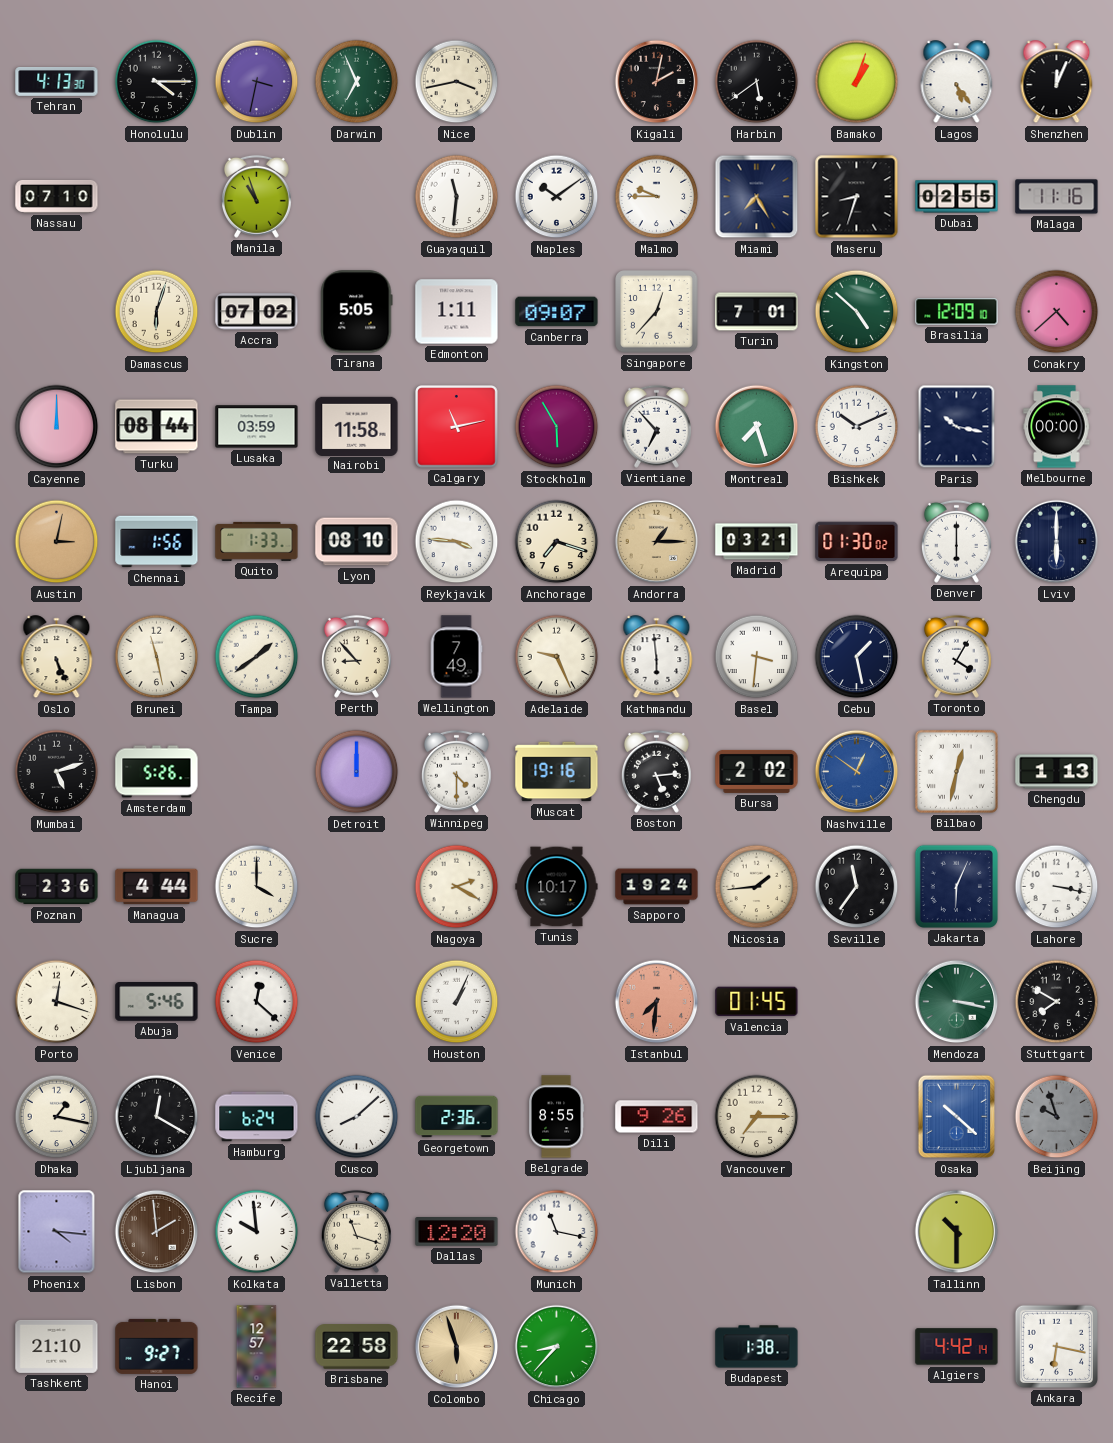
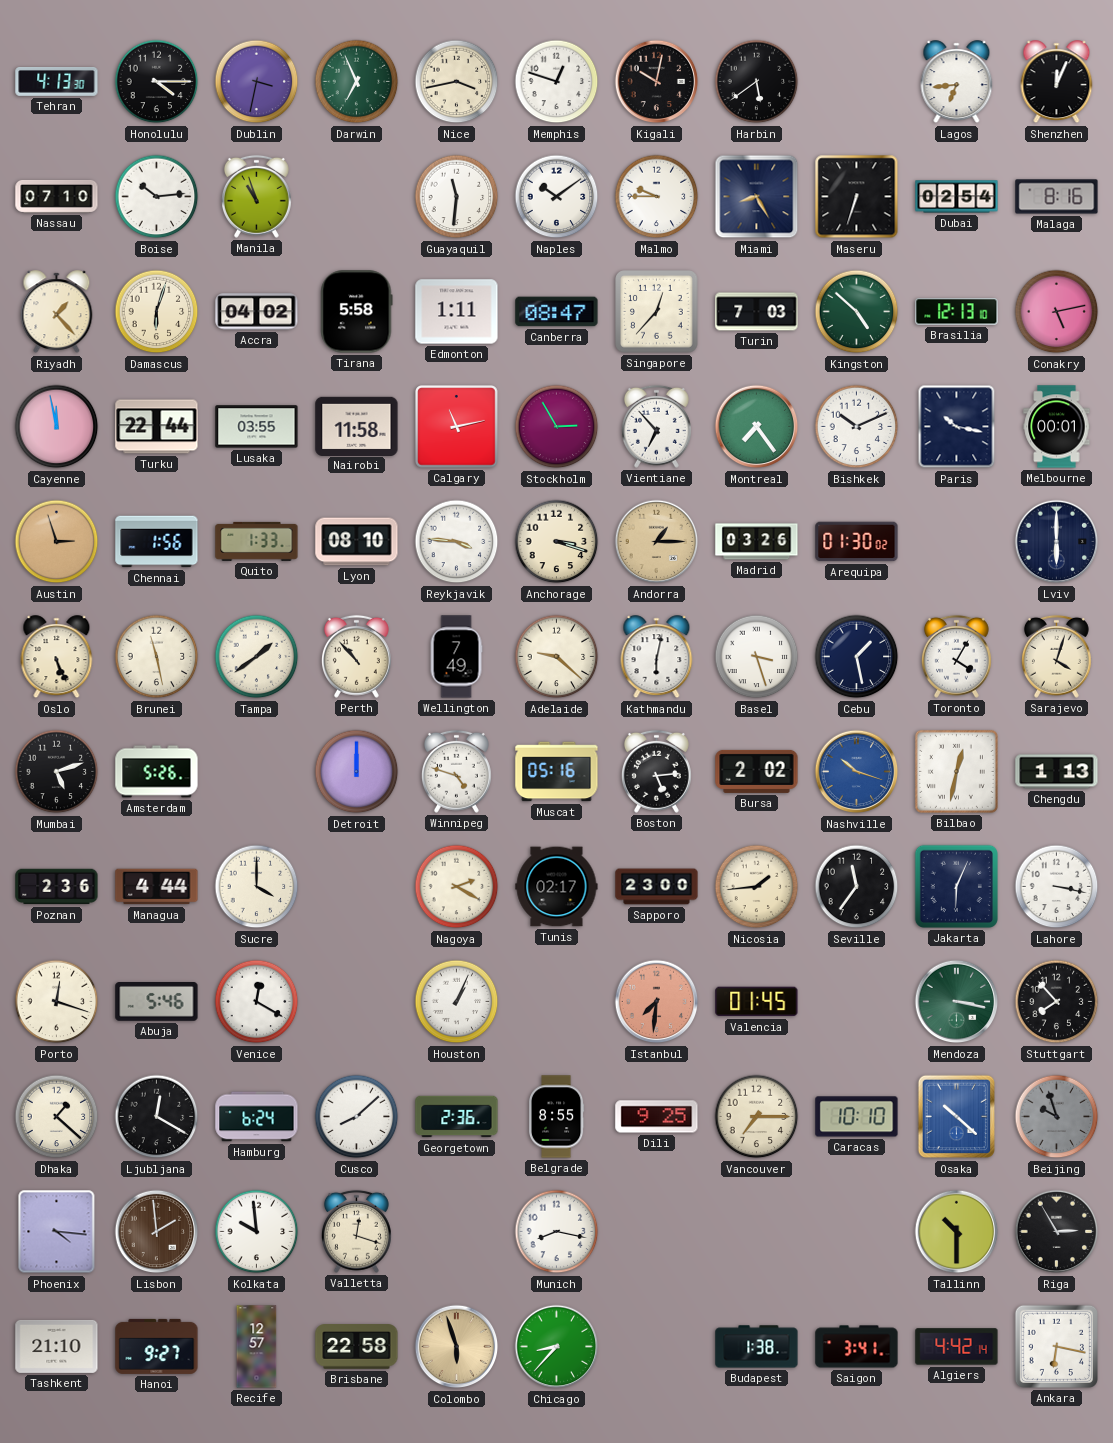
Memphis: none -> 12:48 (557, 82)
Kigali: 2:02 -> 10:02 (657, 82)
Bamako: 1:03 -> none (857, 82)
Lagos: 5:24 -> 6:44 (957, 82)
Boise: none -> 10:14 (157, 197)
Miami: 7:25 -> 8:25 (757, 197)
Maseru: 8:33 -> 6:33 (857, 197)
Dubai: 02:55 -> 02:54 (957, 197)
Malaga: 11:16 -> 8:16 (1057, 197)
Riyadh: none -> 1:23 (57, 312)
Accra: 07:02 -> 04:02 (257, 312)
Tirana: 5:05 -> 5:58 (357, 312)
Canberra: 09:07 -> 08:47 (557, 312)
Turin: 7:01 -> 7:03 (757, 312)
Brasilia: 12:09 -> 12:13 (957, 312)
Conakry: 4:38 -> 5:13 (1057, 312)
Cayenne: 12:00 -> 11:58 (57, 427)
Turku: 08:44 -> 22:44 (157, 427)
Lusaka: 03:59 -> 03:55 (257, 427)
Stockholm: 5:55 -> 2:55 (557, 427)
Montreal: 7:27 -> 7:24 (757, 427)
Melbourne: 00:00 -> 00:01 (1057, 427)
Austin: 3:02 -> 2:57 (57, 542)
Anchorage: 7:18 -> 3:18 (557, 542)
Madrid: 03:21 -> 03:26 (757, 542)
Denver: 6:00 -> none (956, 541)
Perth: 8:53 -> 10:53 (356, 656)
Adelaide: 9:26 -> 9:22 (557, 657)
Kathmandu: 5:59 -> 6:02 (657, 657)
Basel: 3:31 -> 3:27 (757, 657)
Sarajevo: none -> 4:03 (1056, 656)
Winnipeg: 4:30 -> 4:48 (456, 771)
Muscat: 19:16 -> 05:16 (557, 772)
Nashville: 12:51 -> 10:18 (857, 772)
Tunis: 10:17 -> 02:17 (557, 887)
Sapporo: 19:24 -> 23:00 (657, 887)
Venice: 12:22 -> 12:20 (257, 1002)
Stuttgart: 7:50 -> 7:53 (1057, 1002)
Dhaka: 1:17 -> 1:22 (57, 1117)
Dili: 9:26 -> 9:25 (657, 1117)
Caracas: none -> 10:10 (857, 1117)
Valletta: 11:18 -> 12:18 (356, 1231)
Dallas: 12:20 -> none (457, 1232)
Munich: 11:17 -> 8:17 (557, 1232)
Riga: none -> 2:55 (1057, 1232)
Saigon: none -> 3:41 (857, 1347)
